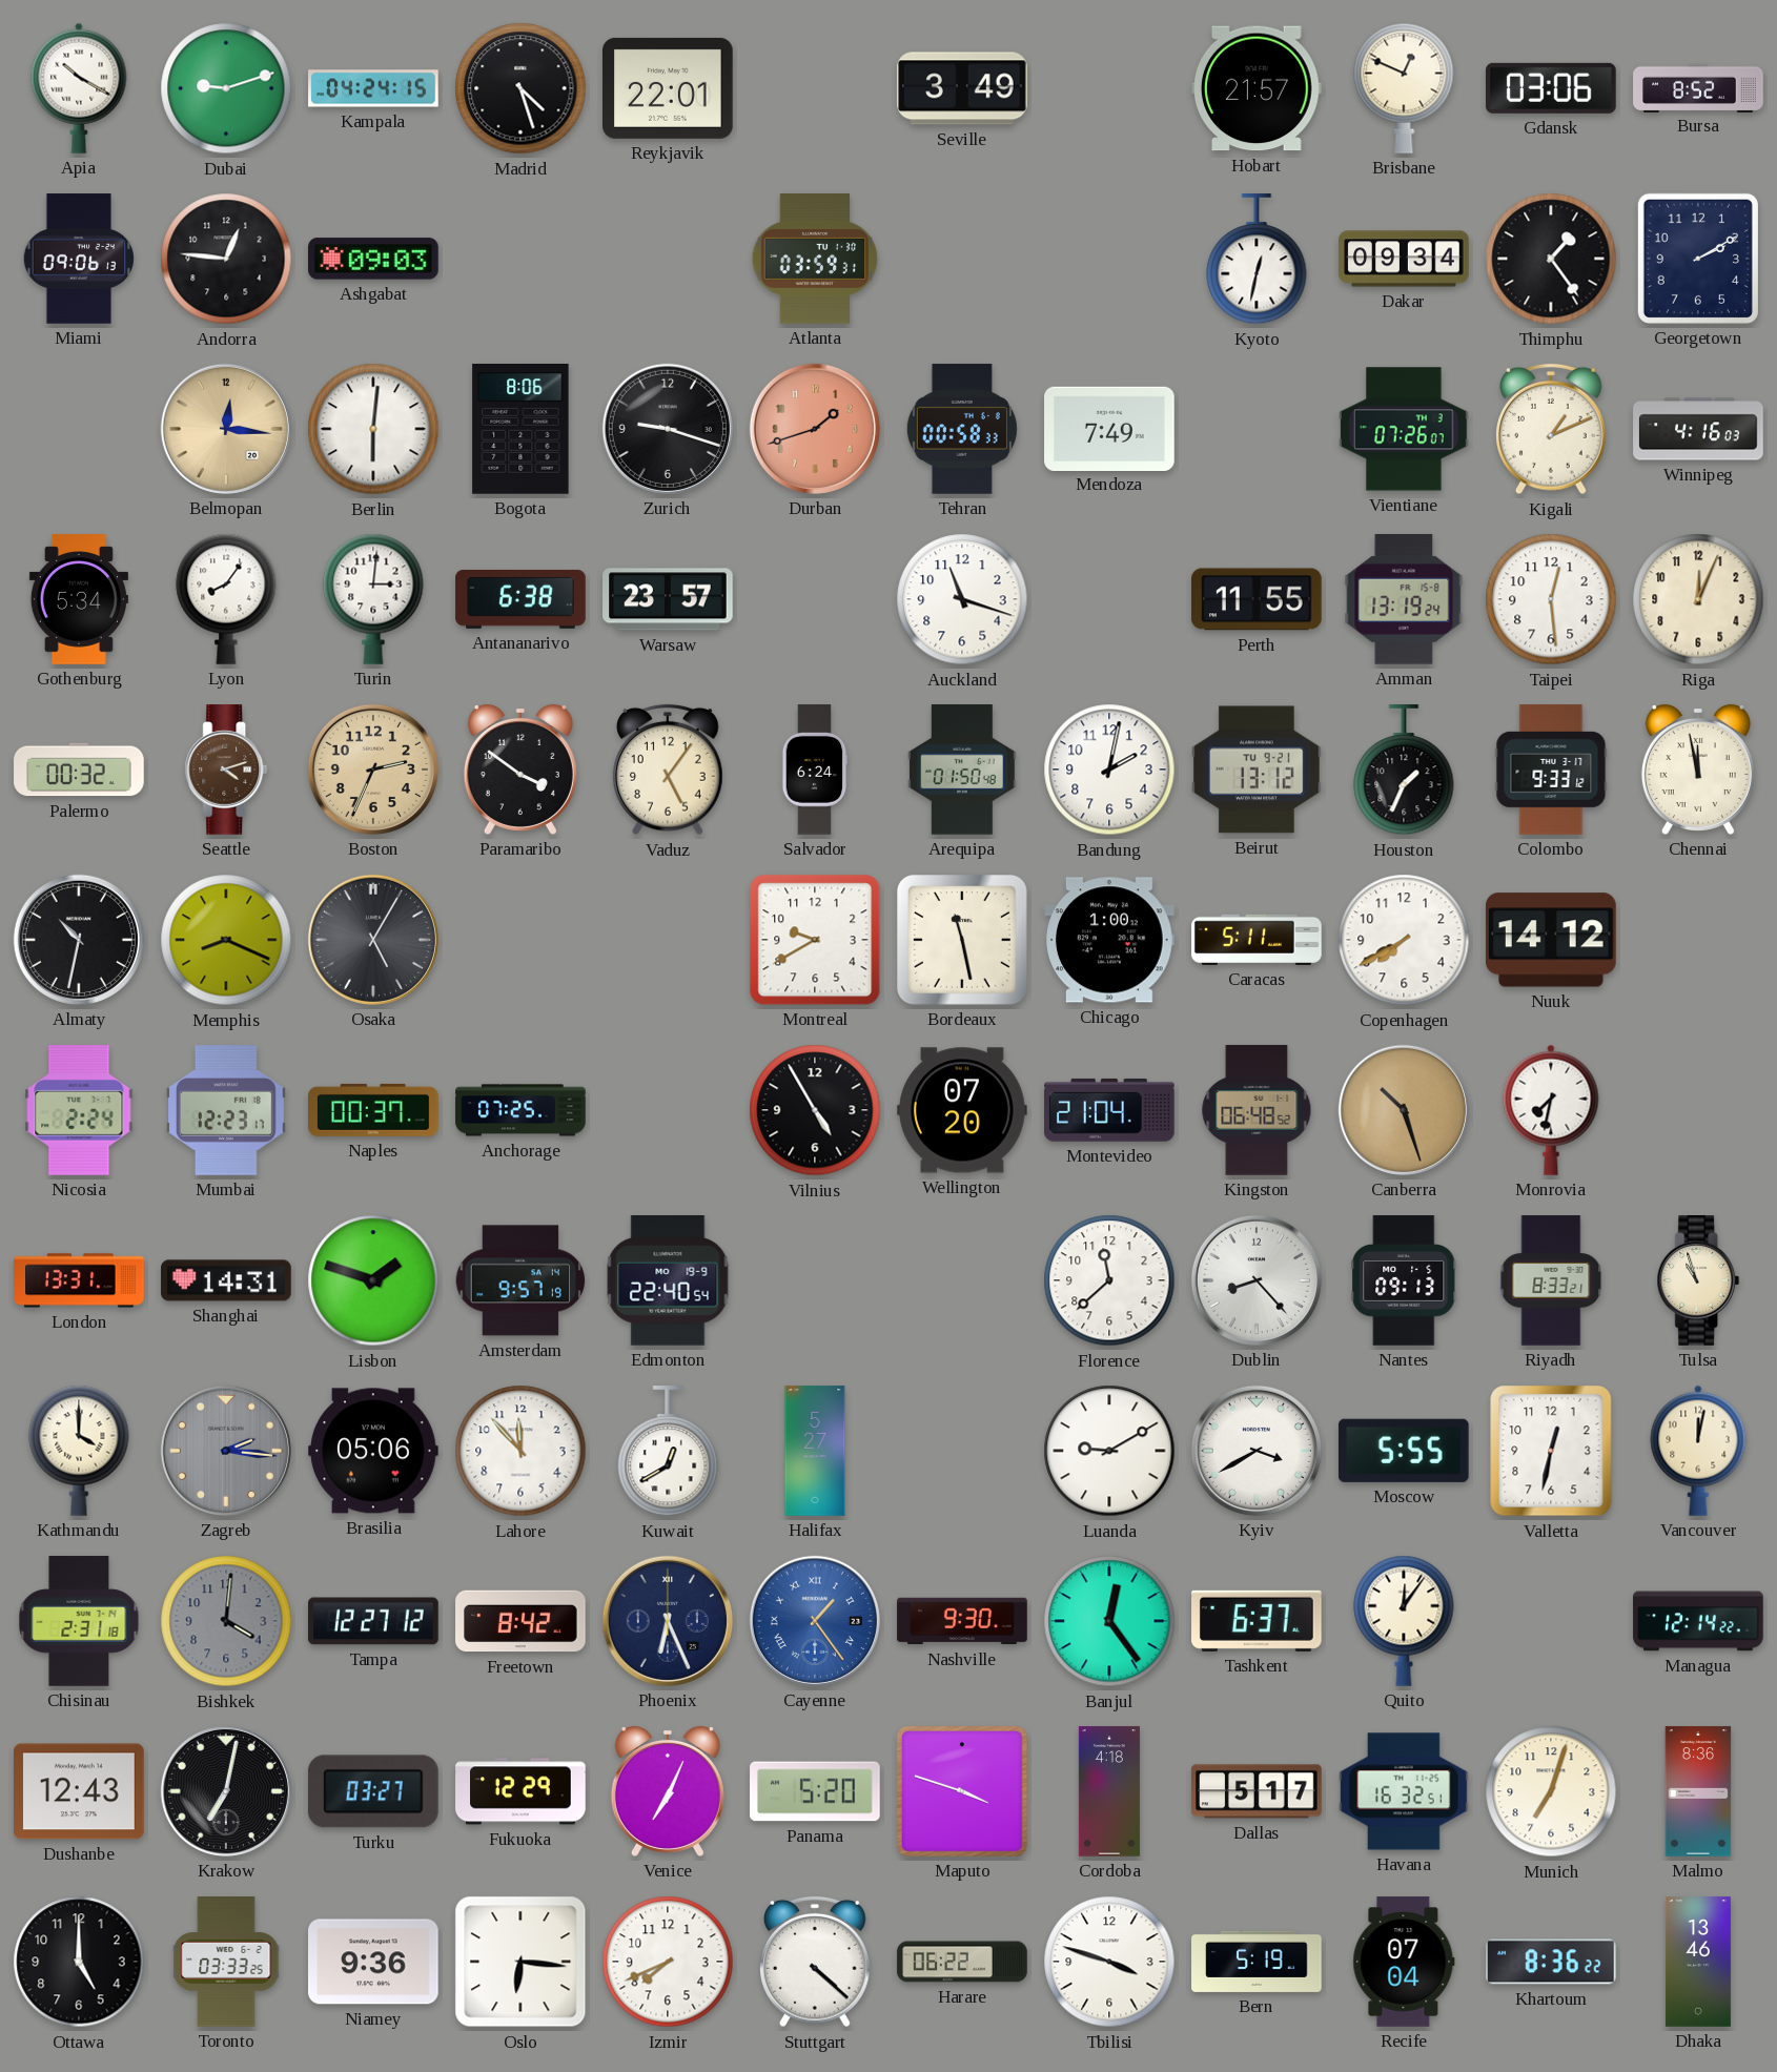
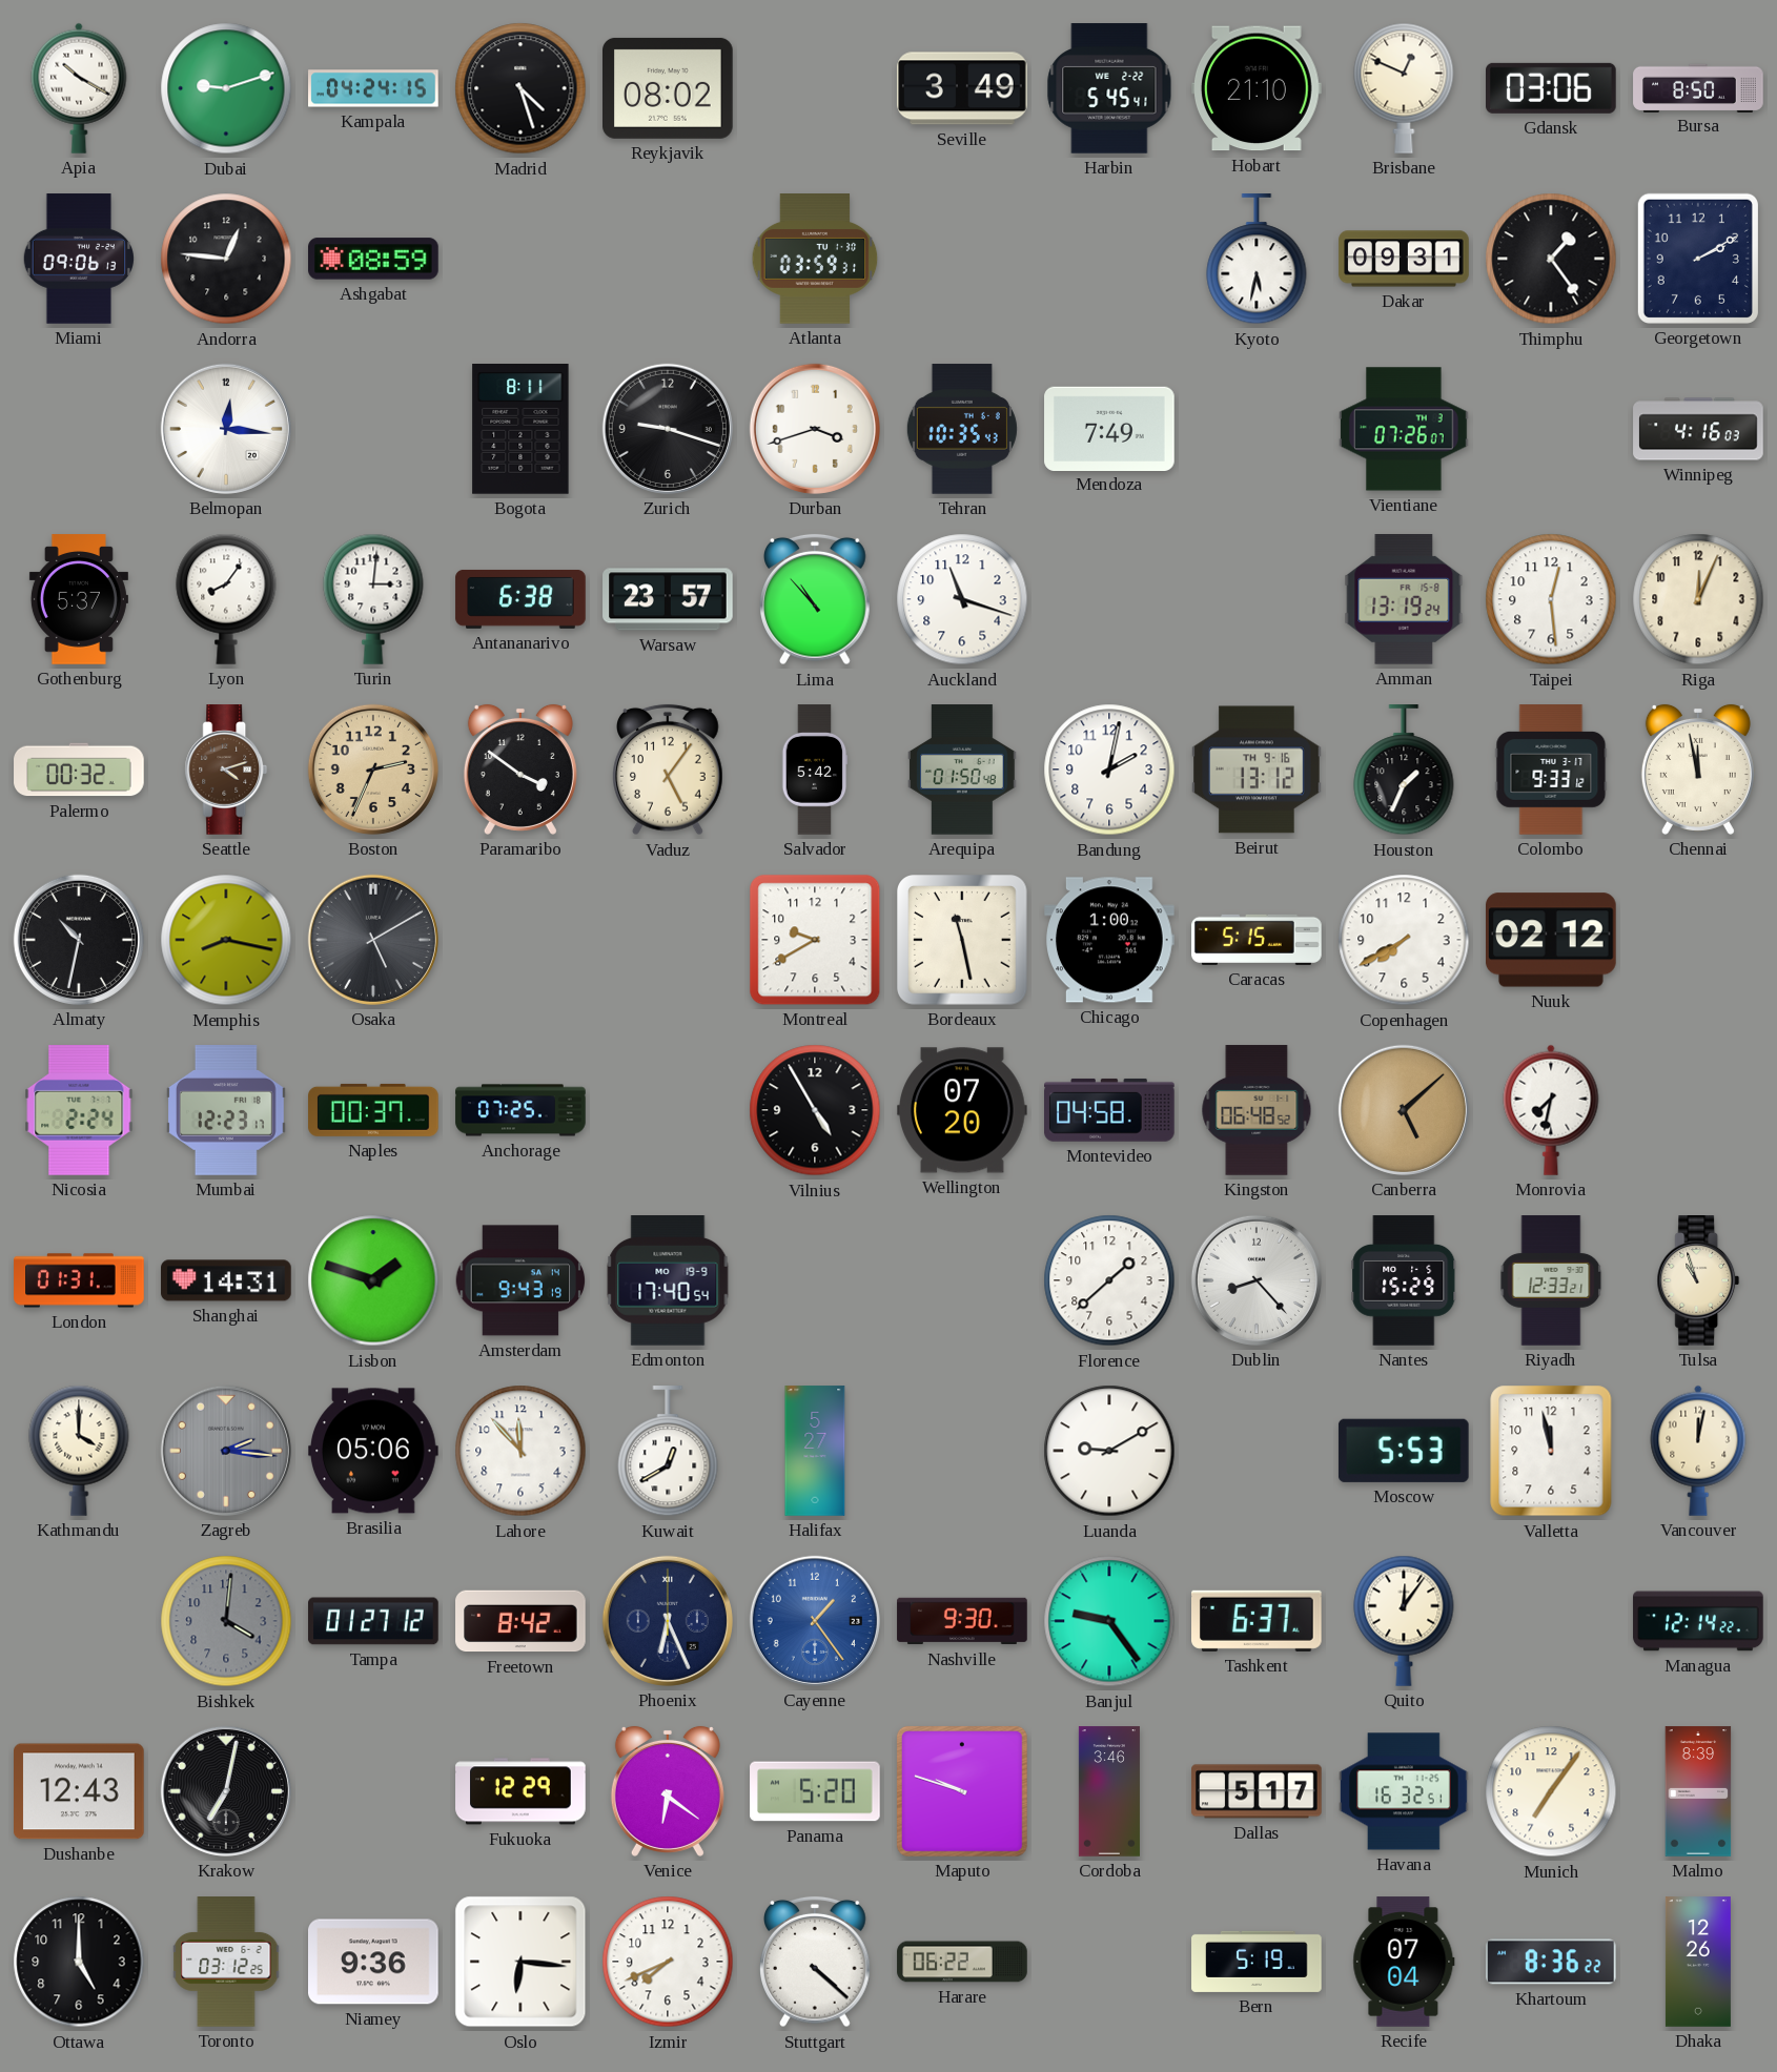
Reykjavik: 22:01 -> 08:02 (669, 88)
Harbin: none -> 5:45 (1109, 88)
Hobart: 21:57 -> 21:10 (1258, 88)
Bursa: 8:52 -> 8:50 (1698, 87)
Ashgabat: 09:03 -> 08:59 (373, 259)
Kyoto: 12:32 -> 5:32 (1257, 260)
Dakar: 09:34 -> 09:31 (1404, 259)
Belmopan dial: champagne -> white (226, 429)
Berlin: 6:01 -> none (373, 429)
Bogota: 8:06 -> 8:11 (520, 430)
Durban: 1:42 -> 3:42 (815, 429)
Durban dial: salmon -> white (815, 429)
Tehran: 00:58 -> 10:35 (962, 429)
Kigali: 1:11 -> none (1552, 429)
Gothenburg: 5:34 -> 5:37 (79, 599)
Lima: none -> 10:53 (816, 599)
Perth: 11:55 -> none (1258, 599)
Salvador: 6:24 -> 5:42 (815, 770)
Beirut date: TU 9-21 -> TH 9-16 (1257, 770)
Memphis: 8:19 -> 8:17 (226, 940)
Osaka: 5:05 -> 5:10 (373, 940)
Caracas: 5:11 -> 5:15 (1257, 940)
Nuuk: 14:12 -> 02:12 (1552, 940)
Montevideo: 21:04 -> 04:58 (1110, 1110)
Canberra: 10:27 -> 5:08 (1404, 1110)
London: 13:31 -> 01:31 (79, 1280)
Amsterdam: 9:57 -> 9:43 (520, 1280)
Edmonton: 22:40 -> 17:40 (668, 1281)
Florence: 11:38 -> 1:38 (1109, 1280)
Nantes: 09:13 -> 15:29 (1404, 1280)
Riyadh: 8:33 -> 12:33 (1551, 1280)
Kyiv: 3:40 -> none (1257, 1451)
Moscow: 5:55 -> 5:53 (1404, 1451)
Valletta: 12:32 -> 11:58 (1551, 1451)
Chisinau: 2:31 -> none (79, 1621)
Tampa: 12:27 -> 01:27 (373, 1621)
Cayenne numerals: Roman -> Arabic (815, 1621)
Banjul: 12:24 -> 9:24 (1109, 1621)
Turku: 03:27 -> none (373, 1791)
Venice: 7:04 -> 6:21 (668, 1791)
Maputo: 3:48 -> 9:48 (962, 1791)
Cordoba: 4:18 -> 3:46 (1109, 1791)
Munich: 7:03 -> 7:06 (1551, 1791)
Malmo: 8:36 -> 8:39 (1698, 1791)
Toronto: 03:33 -> 03:12 (226, 1962)
Tbilisi: 3:48 -> none (1109, 1962)
Dhaka: 13:46 -> 12:26 (1698, 1962)
